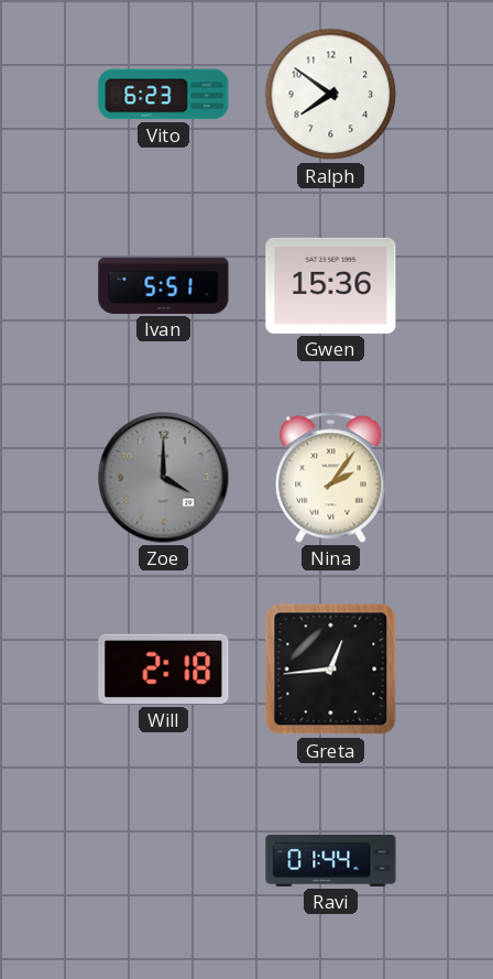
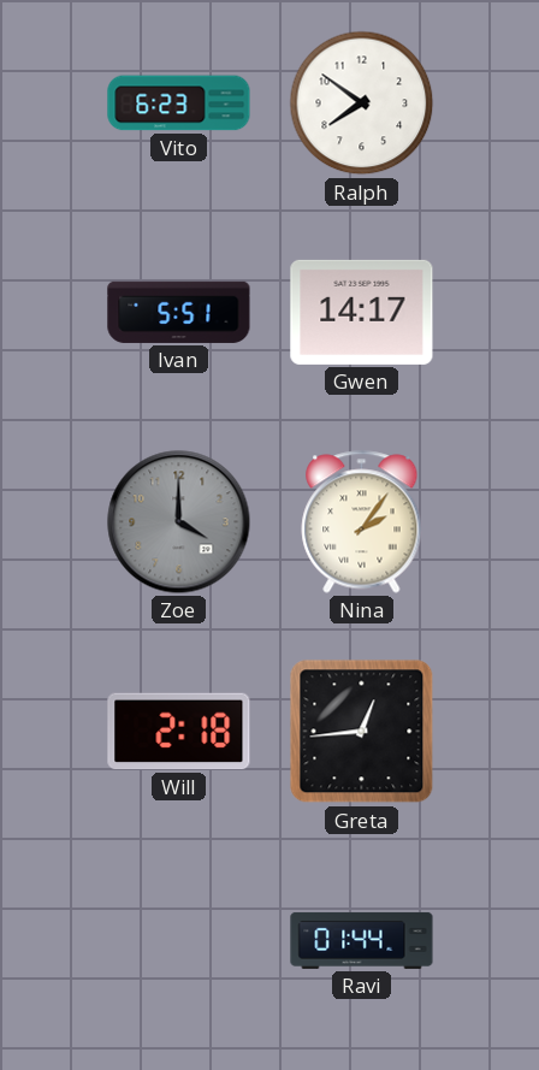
Gwen: 15:36 -> 14:17 (362, 312)
